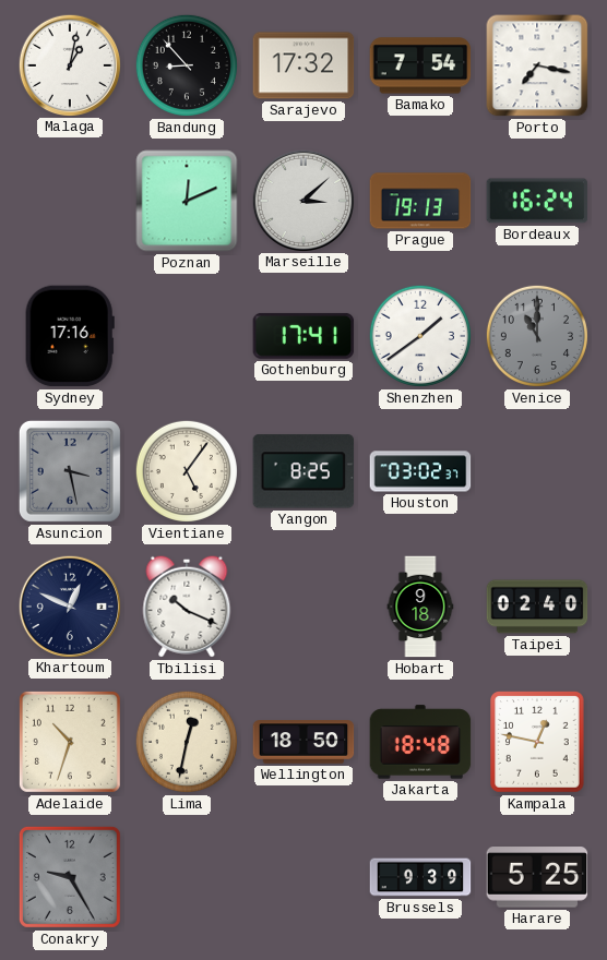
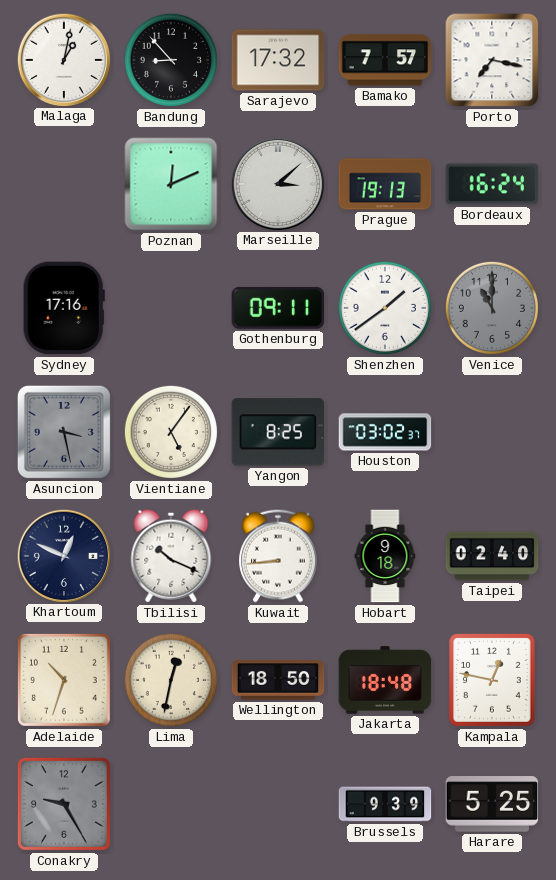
Bamako: 7:54 -> 7:57 (385, 60)
Gothenburg: 17:41 -> 09:11 (278, 308)
Kuwait: none -> 8:44 (279, 556)
